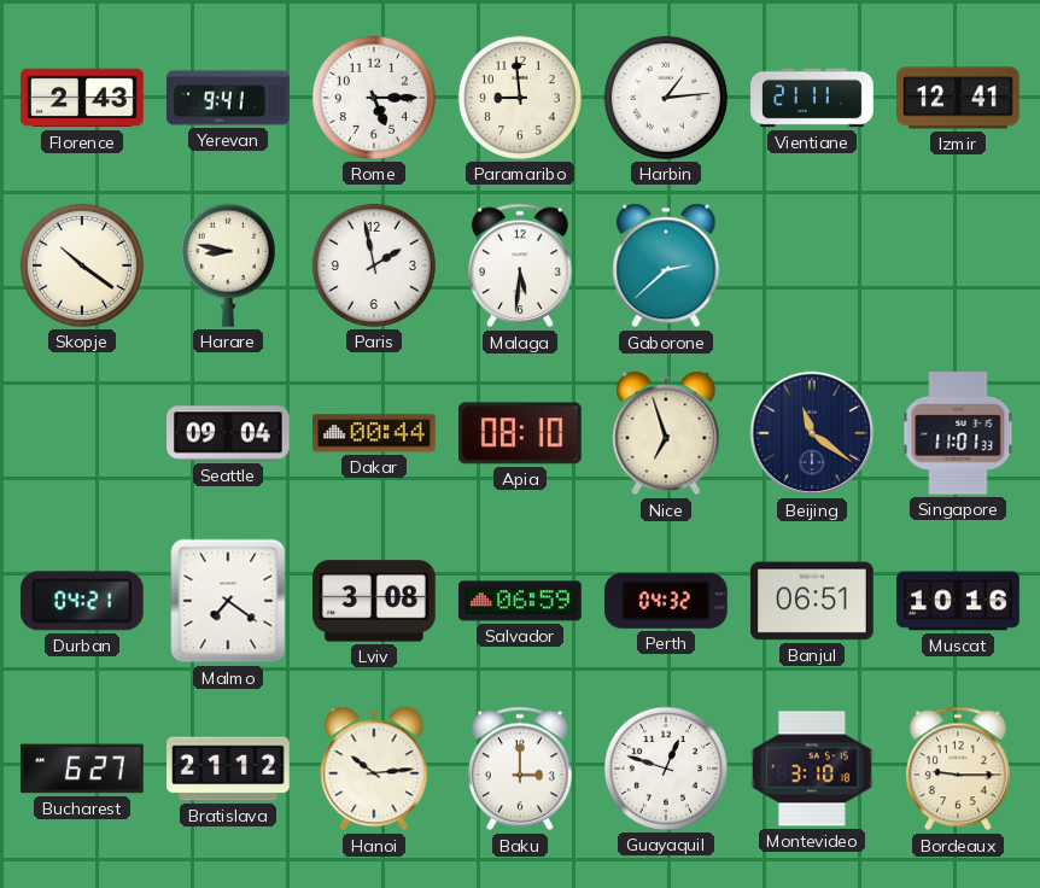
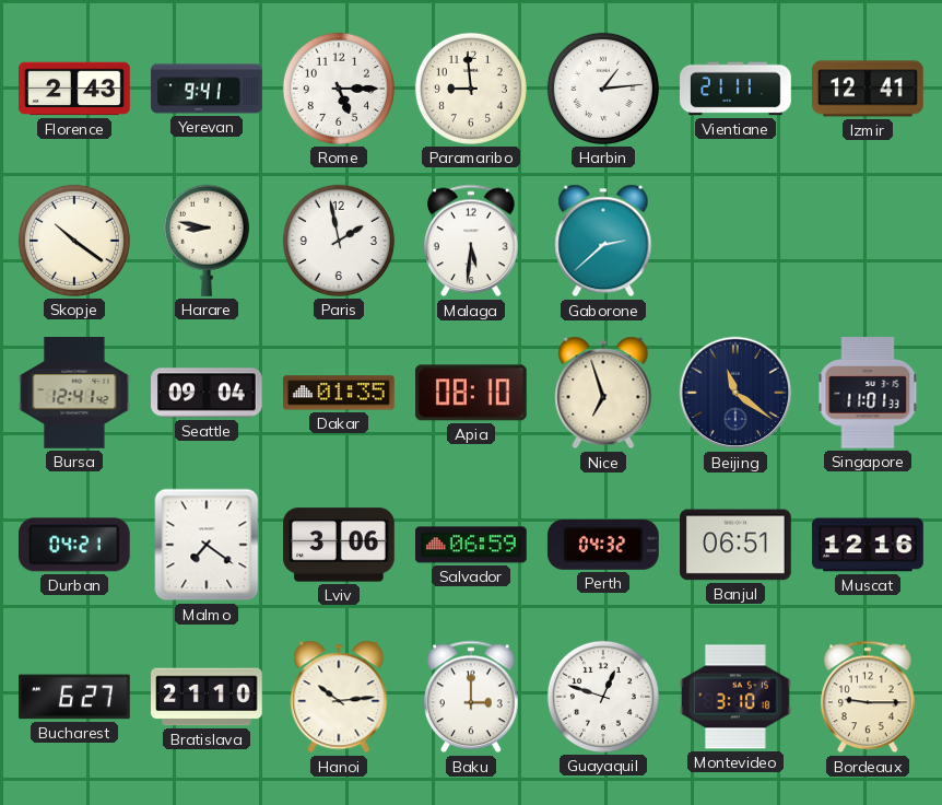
Bursa: none -> 12:41 (74, 393)
Dakar: 00:44 -> 01:35 (340, 393)
Lviv: 3:08 -> 3:06 (340, 545)
Muscat: 10:16 -> 12:16 (868, 545)
Bratislava: 21:12 -> 21:10 (207, 697)
